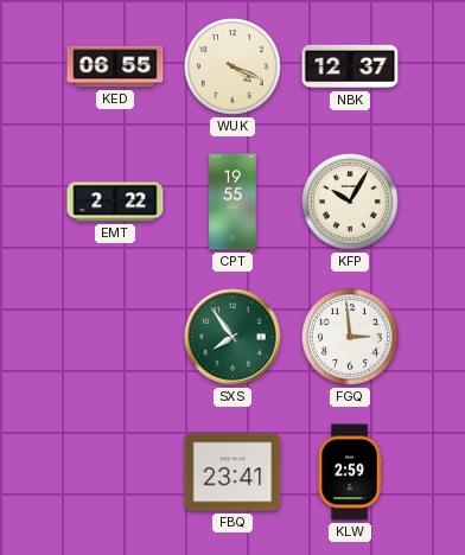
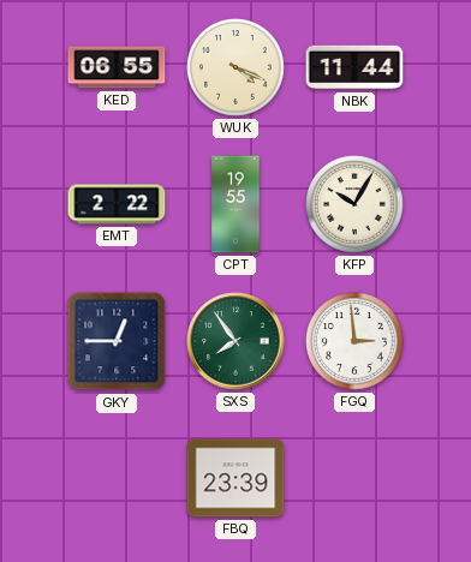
NBK: 12:37 -> 11:44 (354, 67)
GKY: none -> 12:45 (117, 341)
FBQ: 23:41 -> 23:39 (235, 478)
KLW: 2:59 -> none (350, 472)
